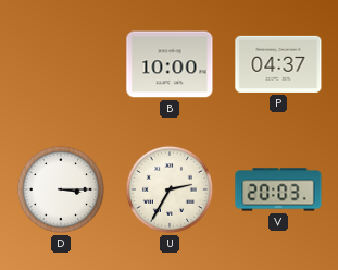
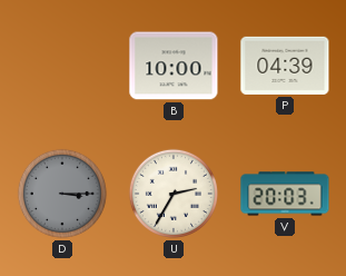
P: 04:37 -> 04:39 (285, 66)
D dial: white -> grey (62, 194)
